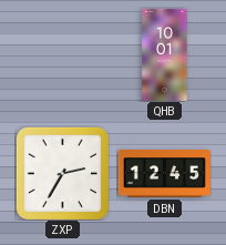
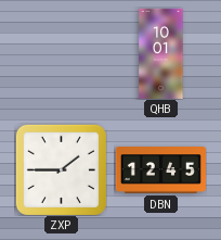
ZXP: 2:35 -> 1:45 (61, 169)
